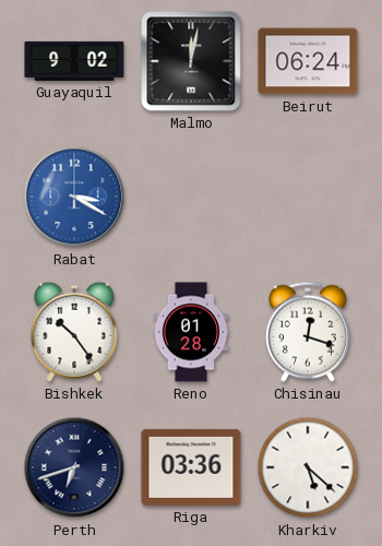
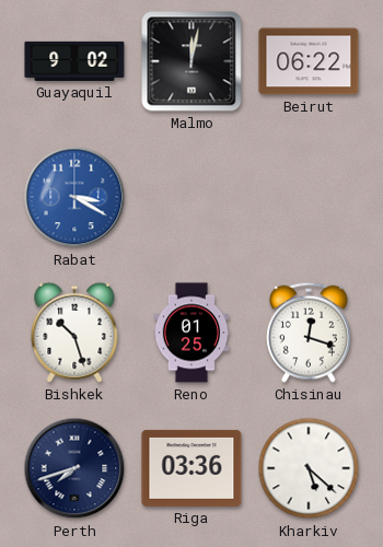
Beirut: 06:24 -> 06:22 (309, 61)
Bishkek: 10:24 -> 10:27 (74, 333)
Reno: 01:28 -> 01:25 (191, 333)
Perth: 6:42 -> 7:42 (74, 468)
